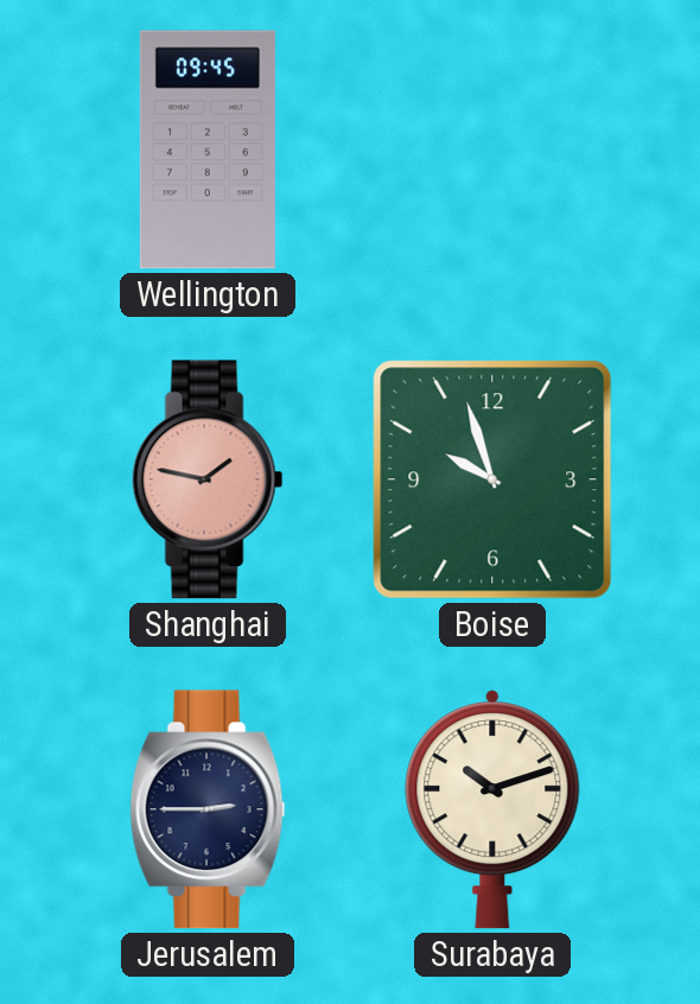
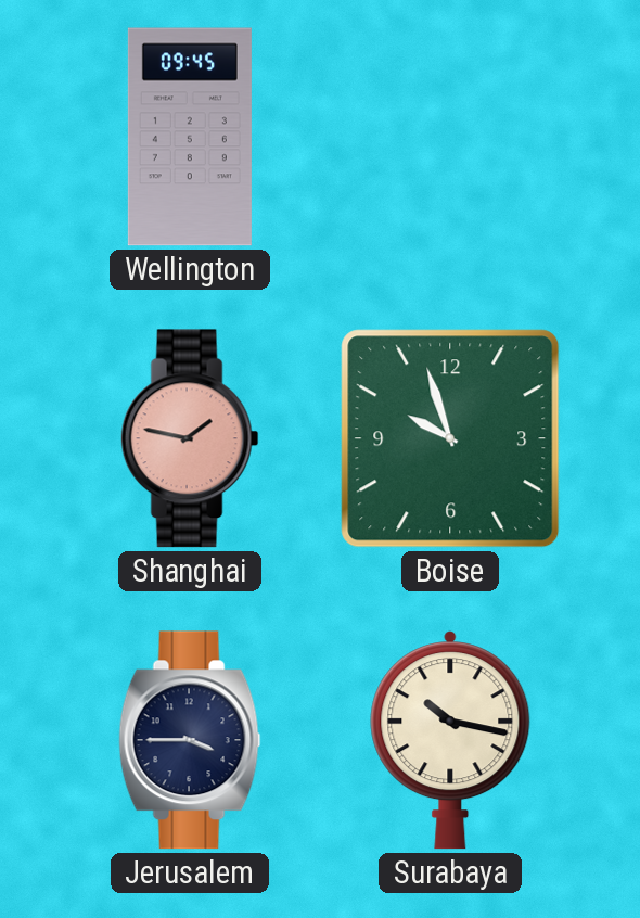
Jerusalem: 2:45 -> 3:45 (190, 740)
Surabaya: 10:12 -> 10:17 (450, 740)
